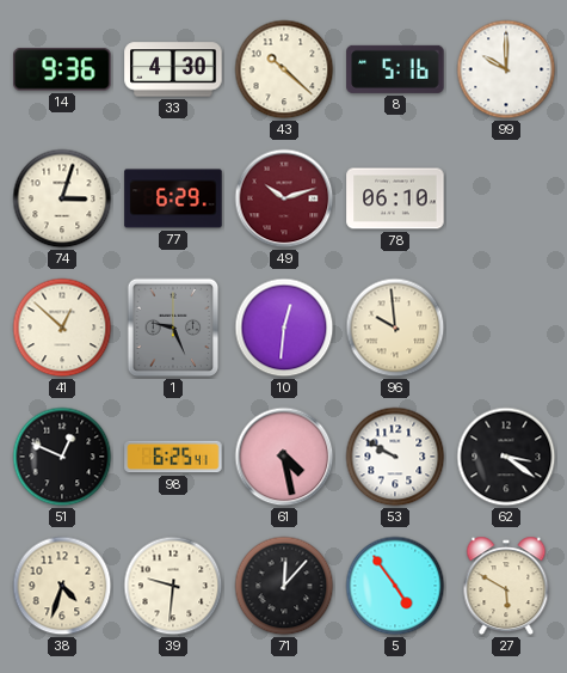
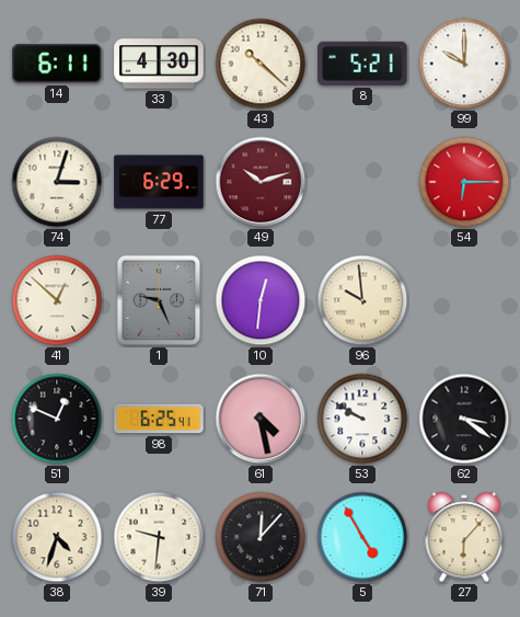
14: 9:36 -> 6:11 (57, 64)
8: 5:16 -> 5:21 (362, 64)
78: 06:10 -> none (395, 198)
54: none -> 6:15 (464, 182)
5: 4:54 -> 4:55 (362, 537)
27: 5:50 -> 6:07 (464, 537)
